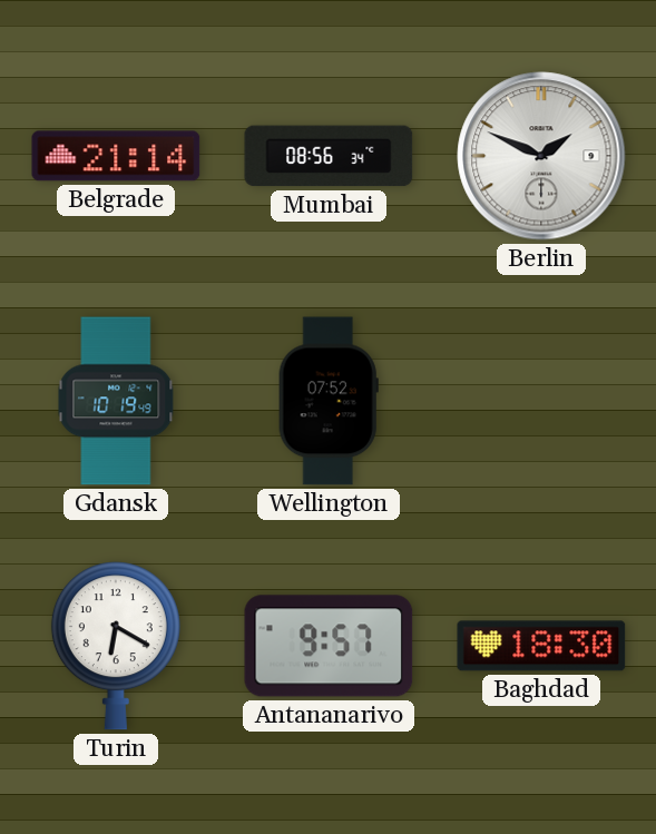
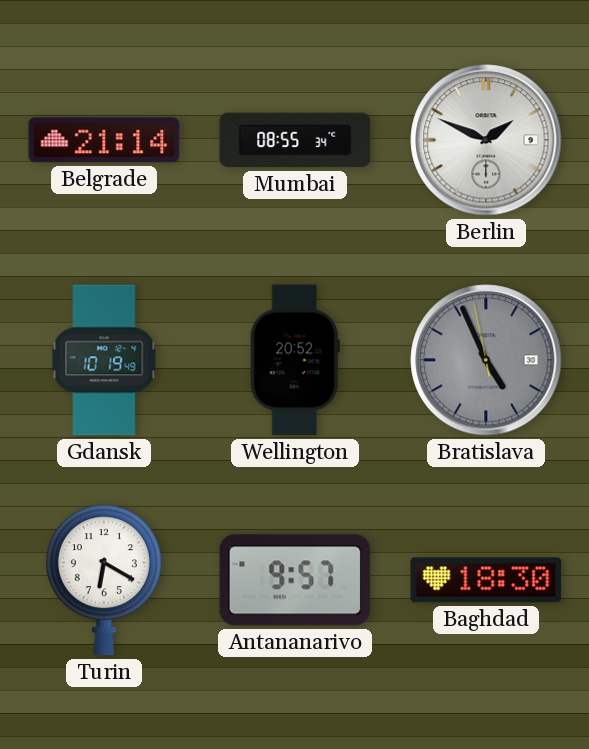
Mumbai: 08:56 -> 08:55 (295, 140)
Wellington: 07:52 -> 20:52 (295, 360)
Bratislava: none -> 4:55 (486, 360)
